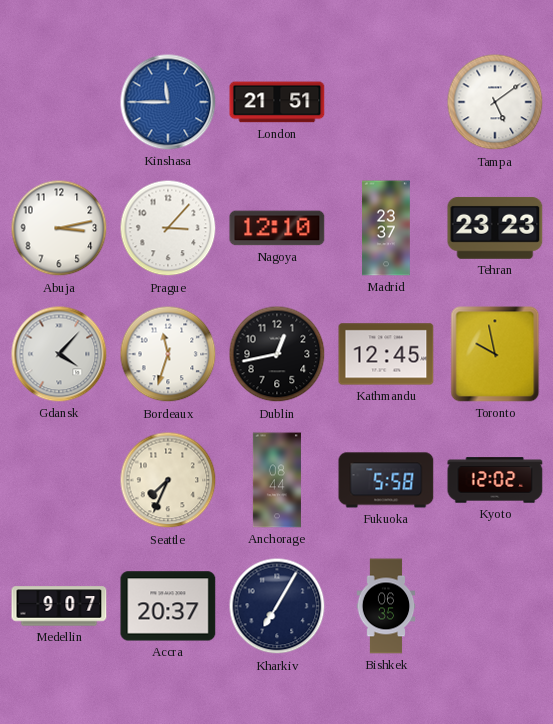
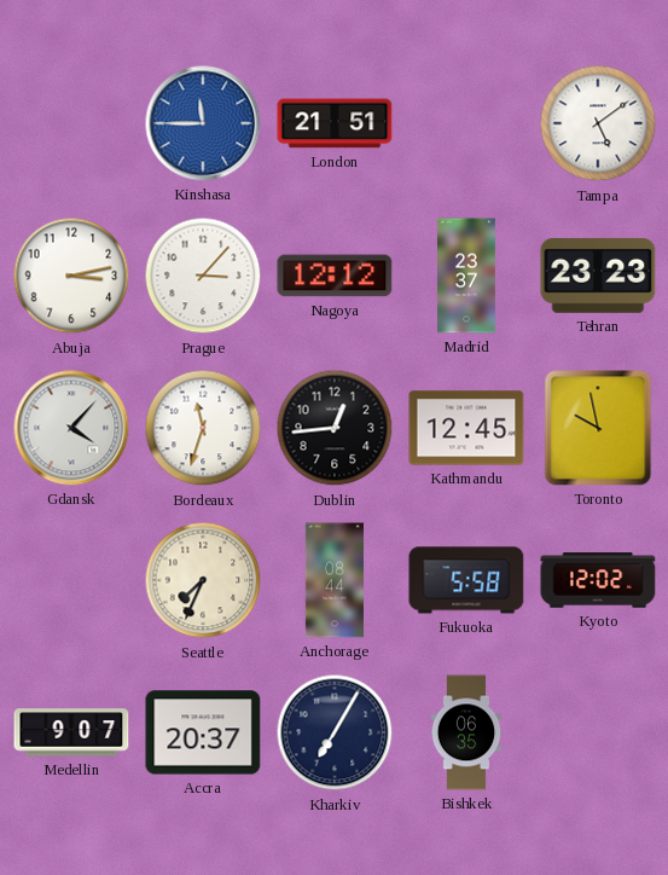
Nagoya: 12:10 -> 12:12 (335, 276)
Dublin: 12:43 -> 12:44 (335, 428)
